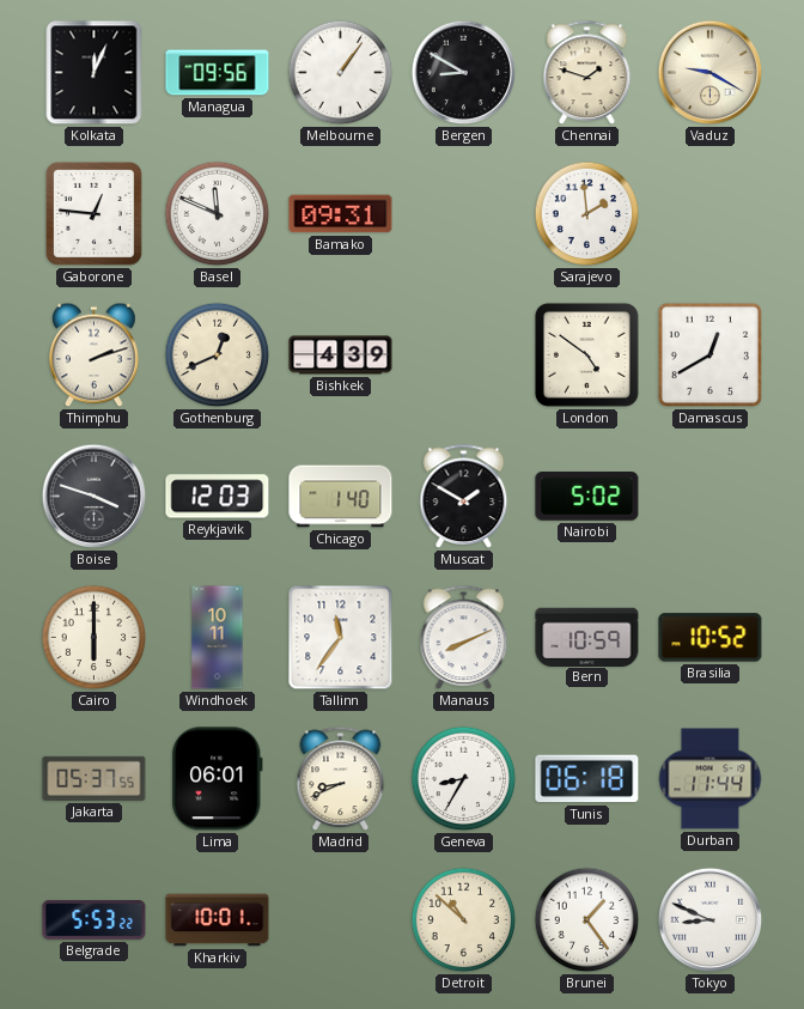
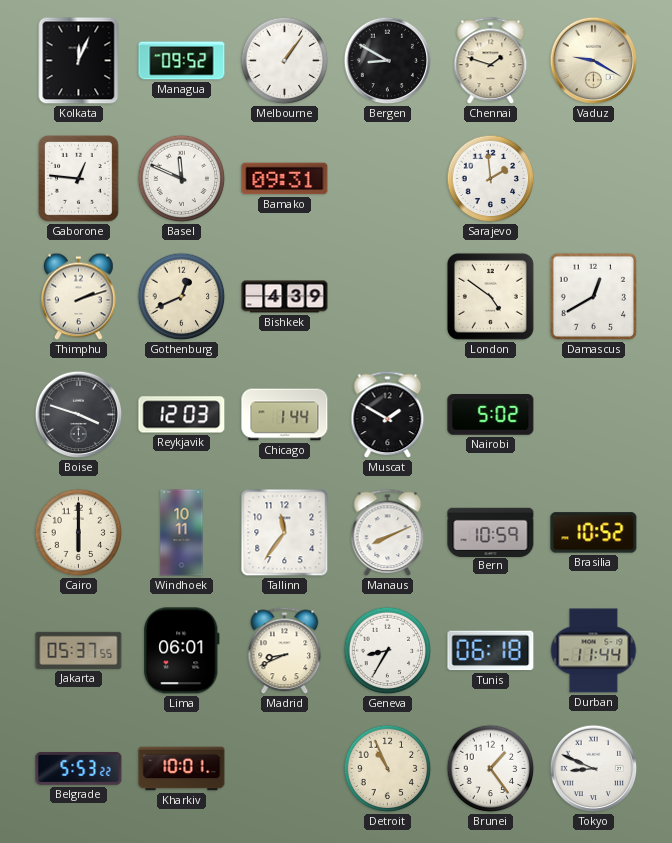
Managua: 09:56 -> 09:52 (182, 61)
Chicago: 1:40 -> 1:44 (285, 415)
Detroit: 10:52 -> 10:56 (388, 769)
